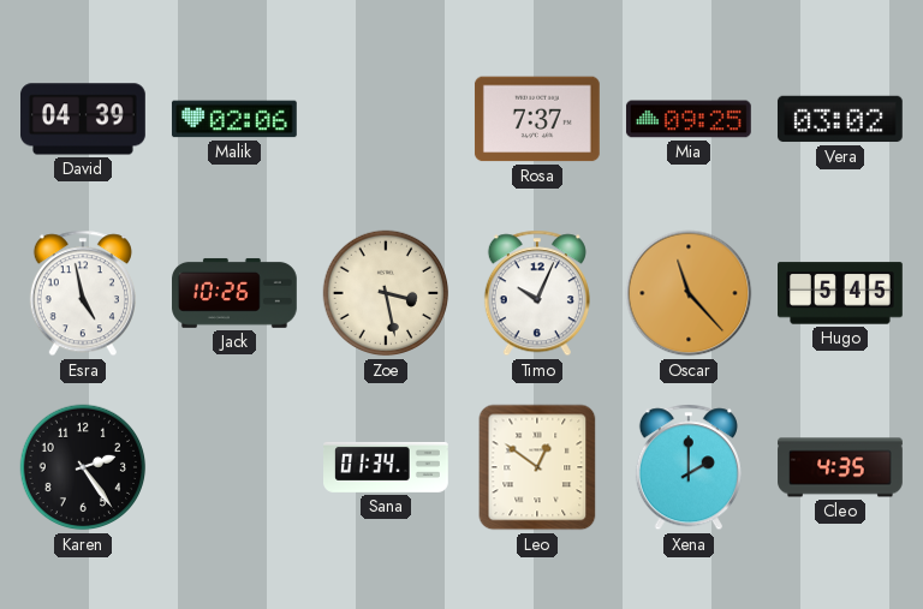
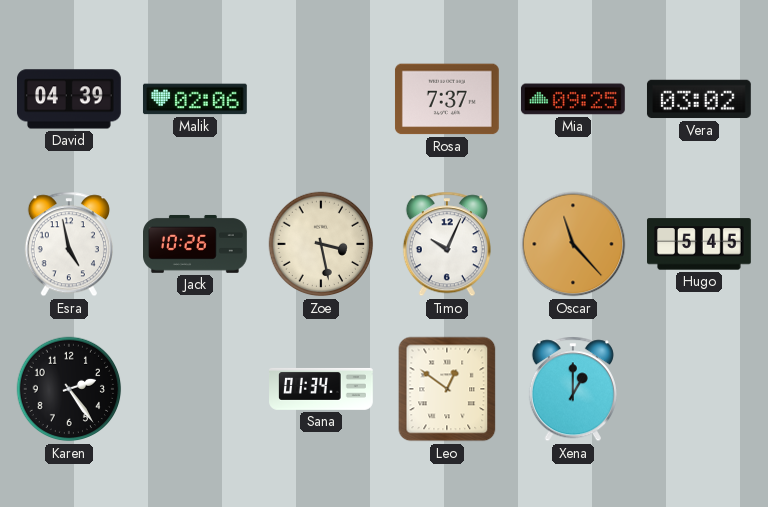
Xena: 2:00 -> 1:00 (573, 389)
Cleo: 4:35 -> none (840, 467)
